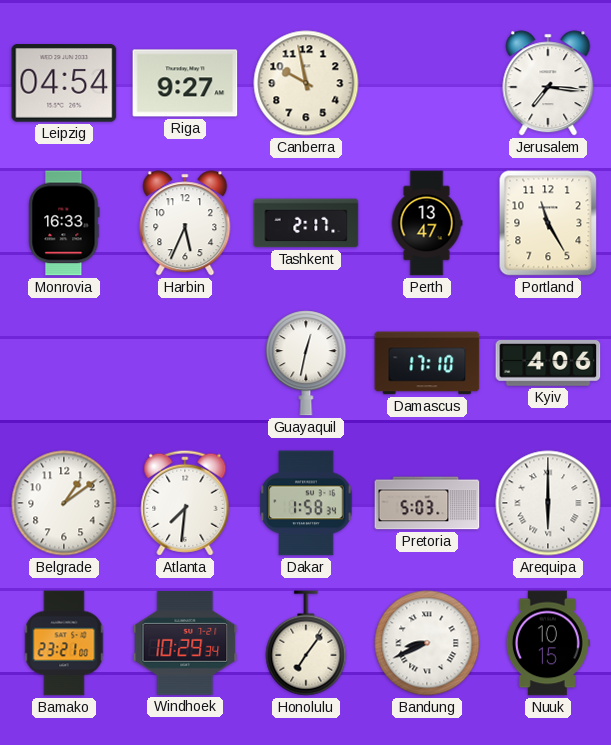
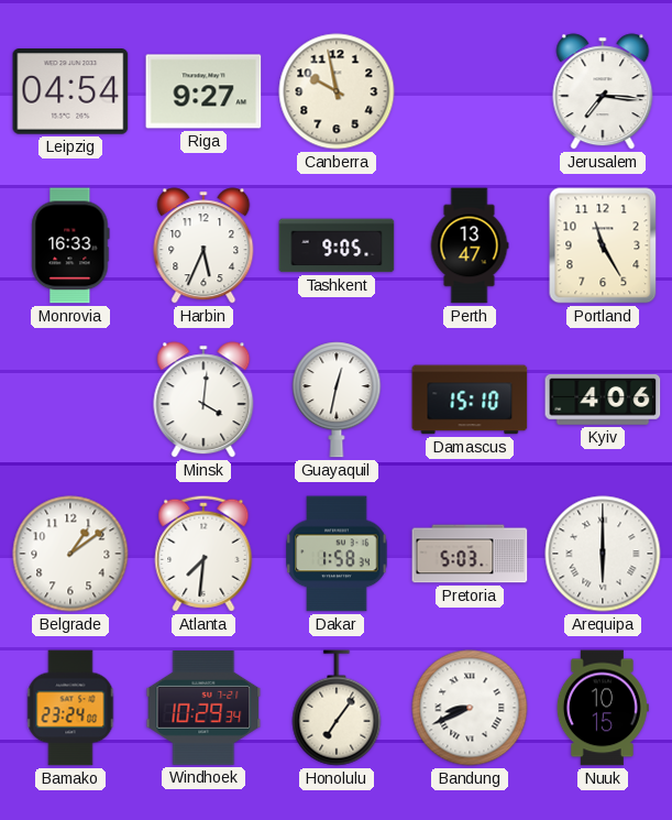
Tashkent: 2:17 -> 9:05 (337, 245)
Minsk: none -> 4:01 (203, 400)
Damascus: 17:10 -> 15:10 (470, 400)
Bamako: 23:21 -> 23:24 (70, 708)
